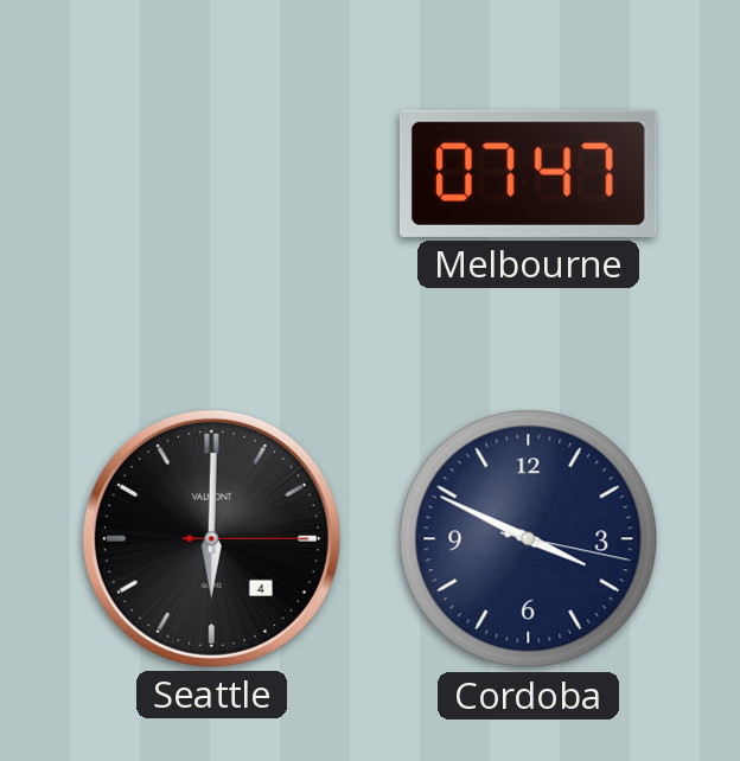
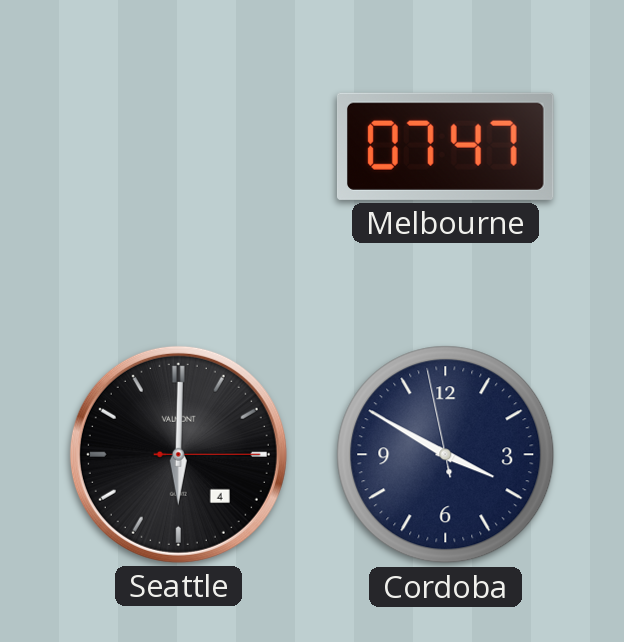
Cordoba: 3:49:17 -> 3:49:58 (446, 455)
